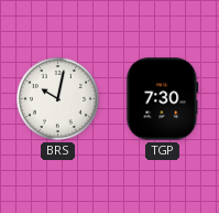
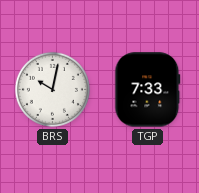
TGP: 7:30 -> 7:33 (148, 90)
